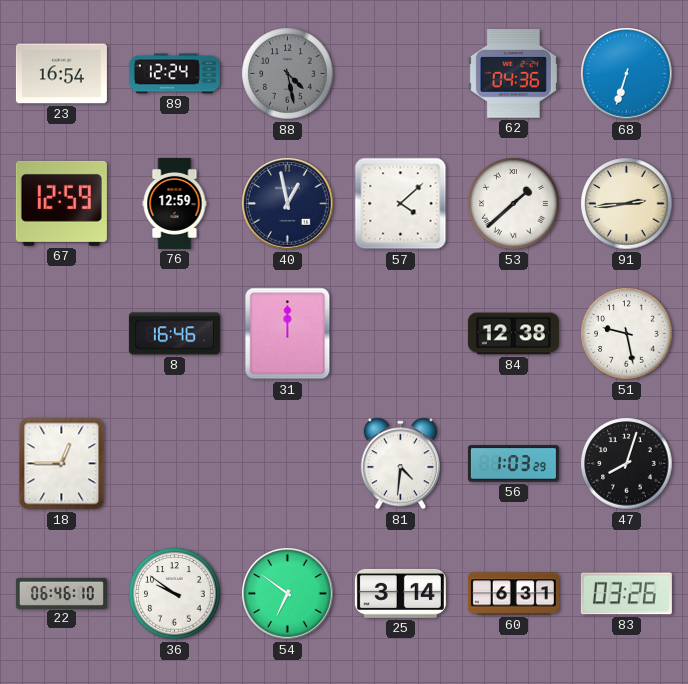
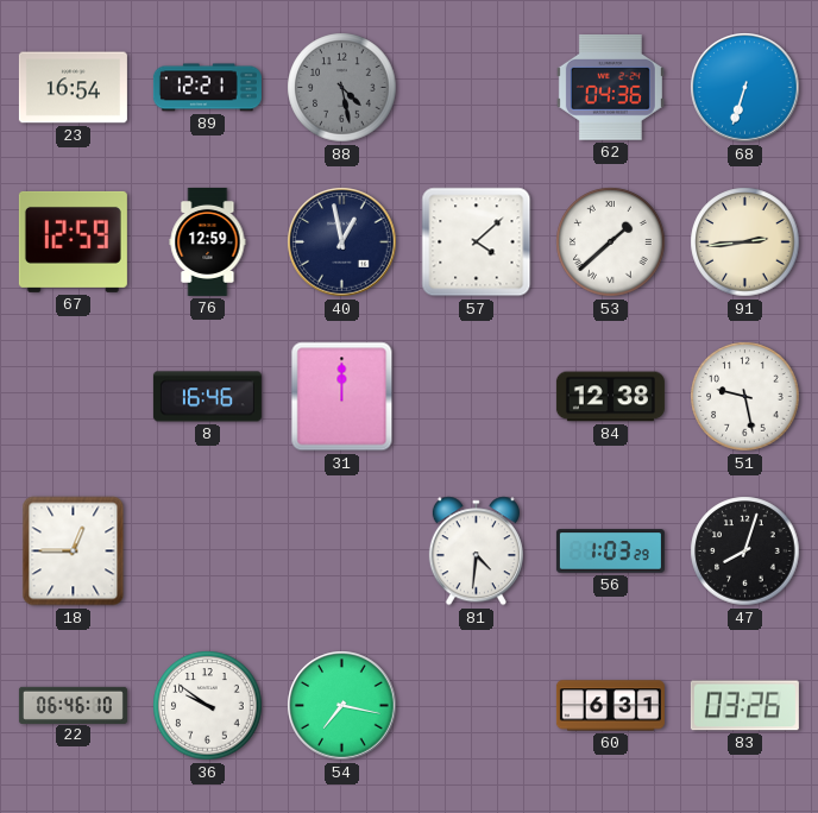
89: 12:24 -> 12:21 (207, 88)
54: 6:51 -> 7:17 (342, 706)
25: 3:14 -> none (400, 593)
